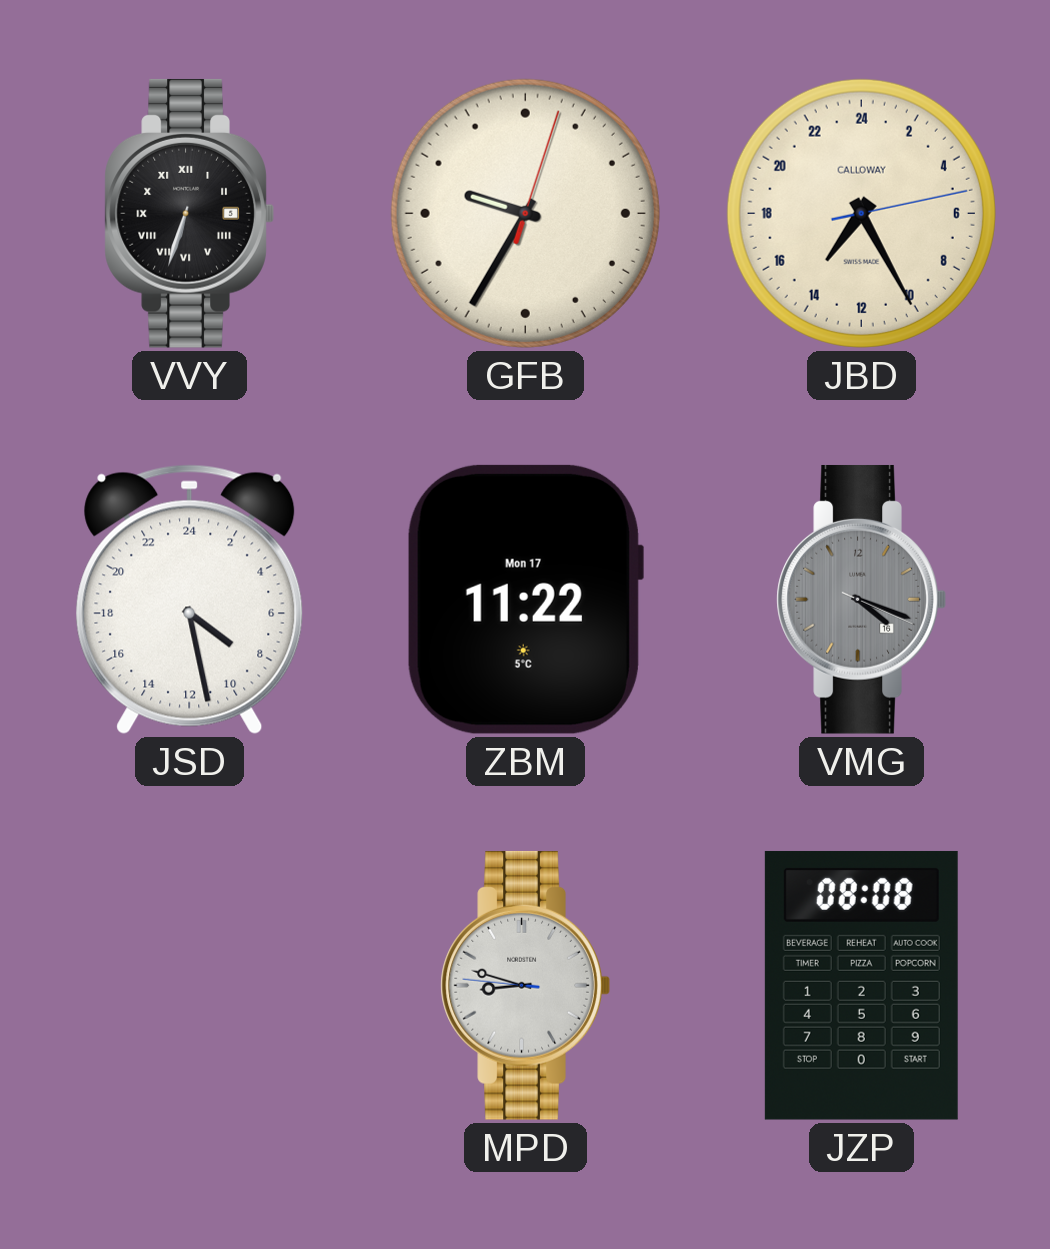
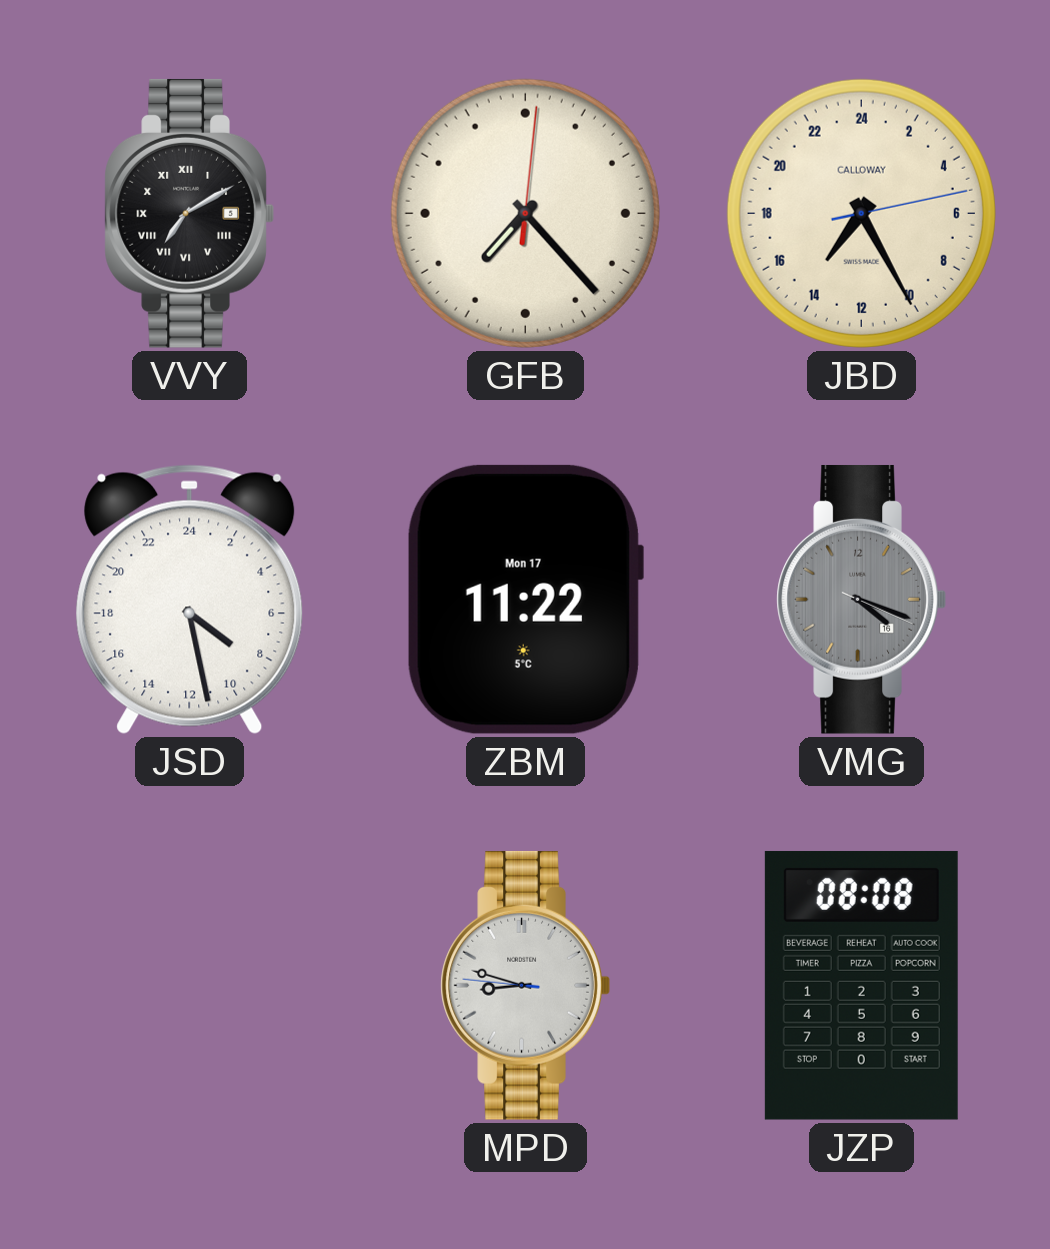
VVY: 6:33 -> 7:10 (189, 213)
GFB: 9:35 -> 7:23 (525, 213)
